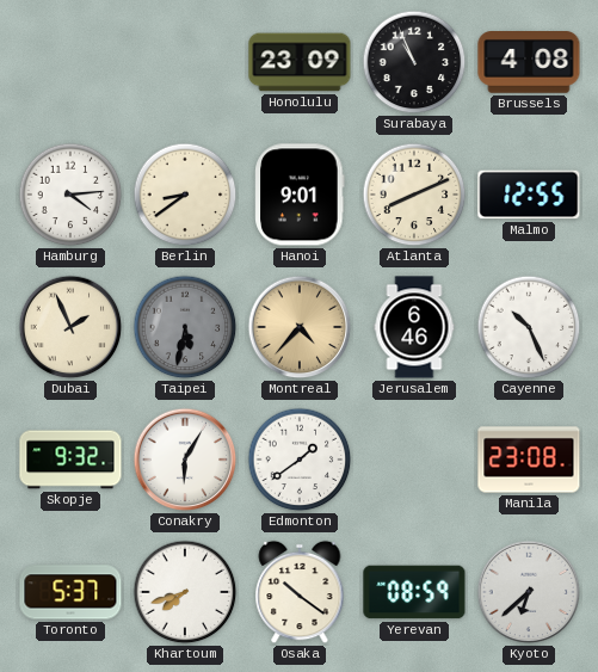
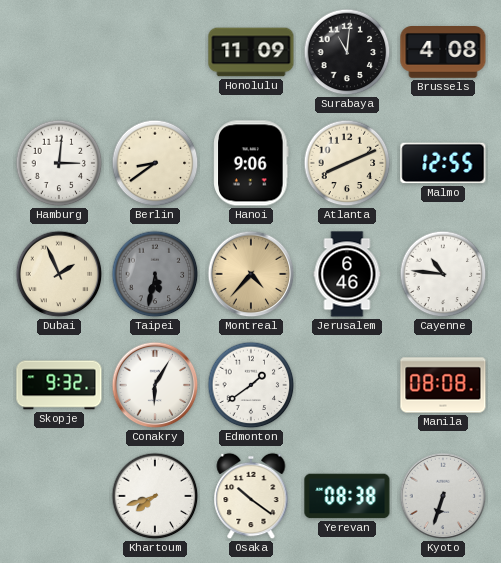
Honolulu: 23:09 -> 11:09 (251, 52)
Surabaya: 10:56 -> 11:01 (347, 52)
Hamburg: 4:14 -> 3:01 (59, 163)
Hanoi: 9:01 -> 9:06 (251, 163)
Cayenne: 10:26 -> 10:46 (443, 274)
Manila: 23:08 -> 08:08 (443, 385)
Toronto: 5:37 -> none (70, 592)
Yerevan: 08:59 -> 08:38 (347, 496)
Kyoto: 6:38 -> 6:33 (443, 496)
